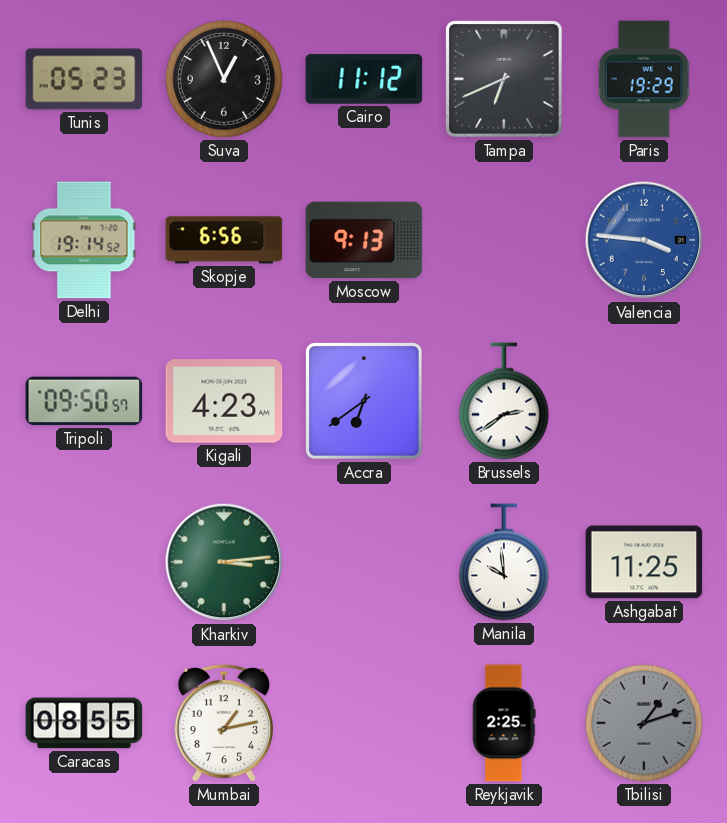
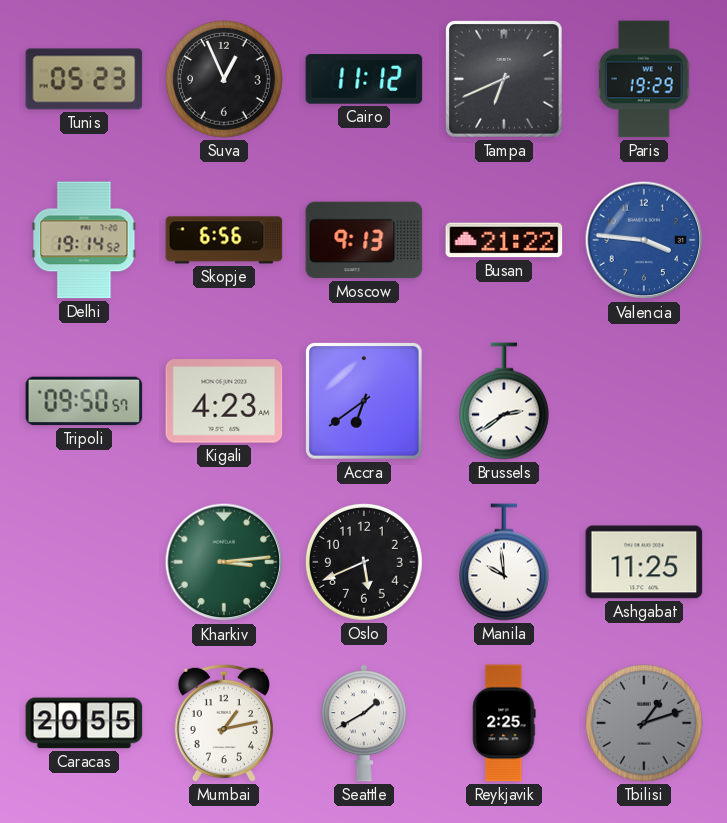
Busan: none -> 21:22 (504, 240)
Oslo: none -> 5:41 (365, 563)
Caracas: 08:55 -> 20:55 (84, 723)
Seattle: none -> 1:40 (364, 723)
